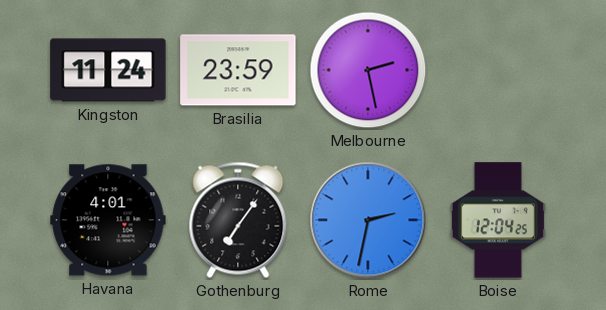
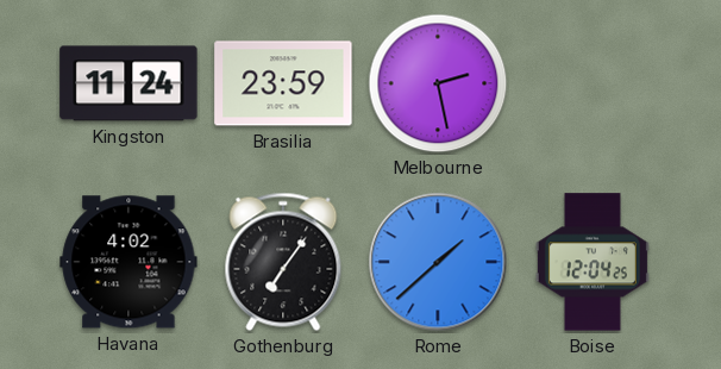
Havana: 4:01 -> 4:02 (128, 262)
Rome: 2:32 -> 1:38 (438, 262)
